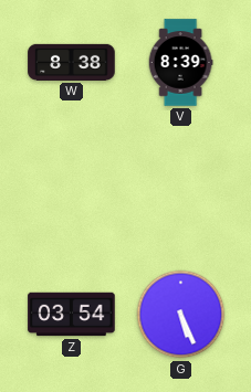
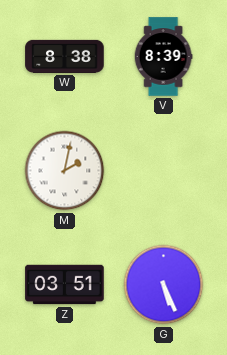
M: none -> 2:02 (65, 171)
Z: 03:54 -> 03:51 (65, 285)
